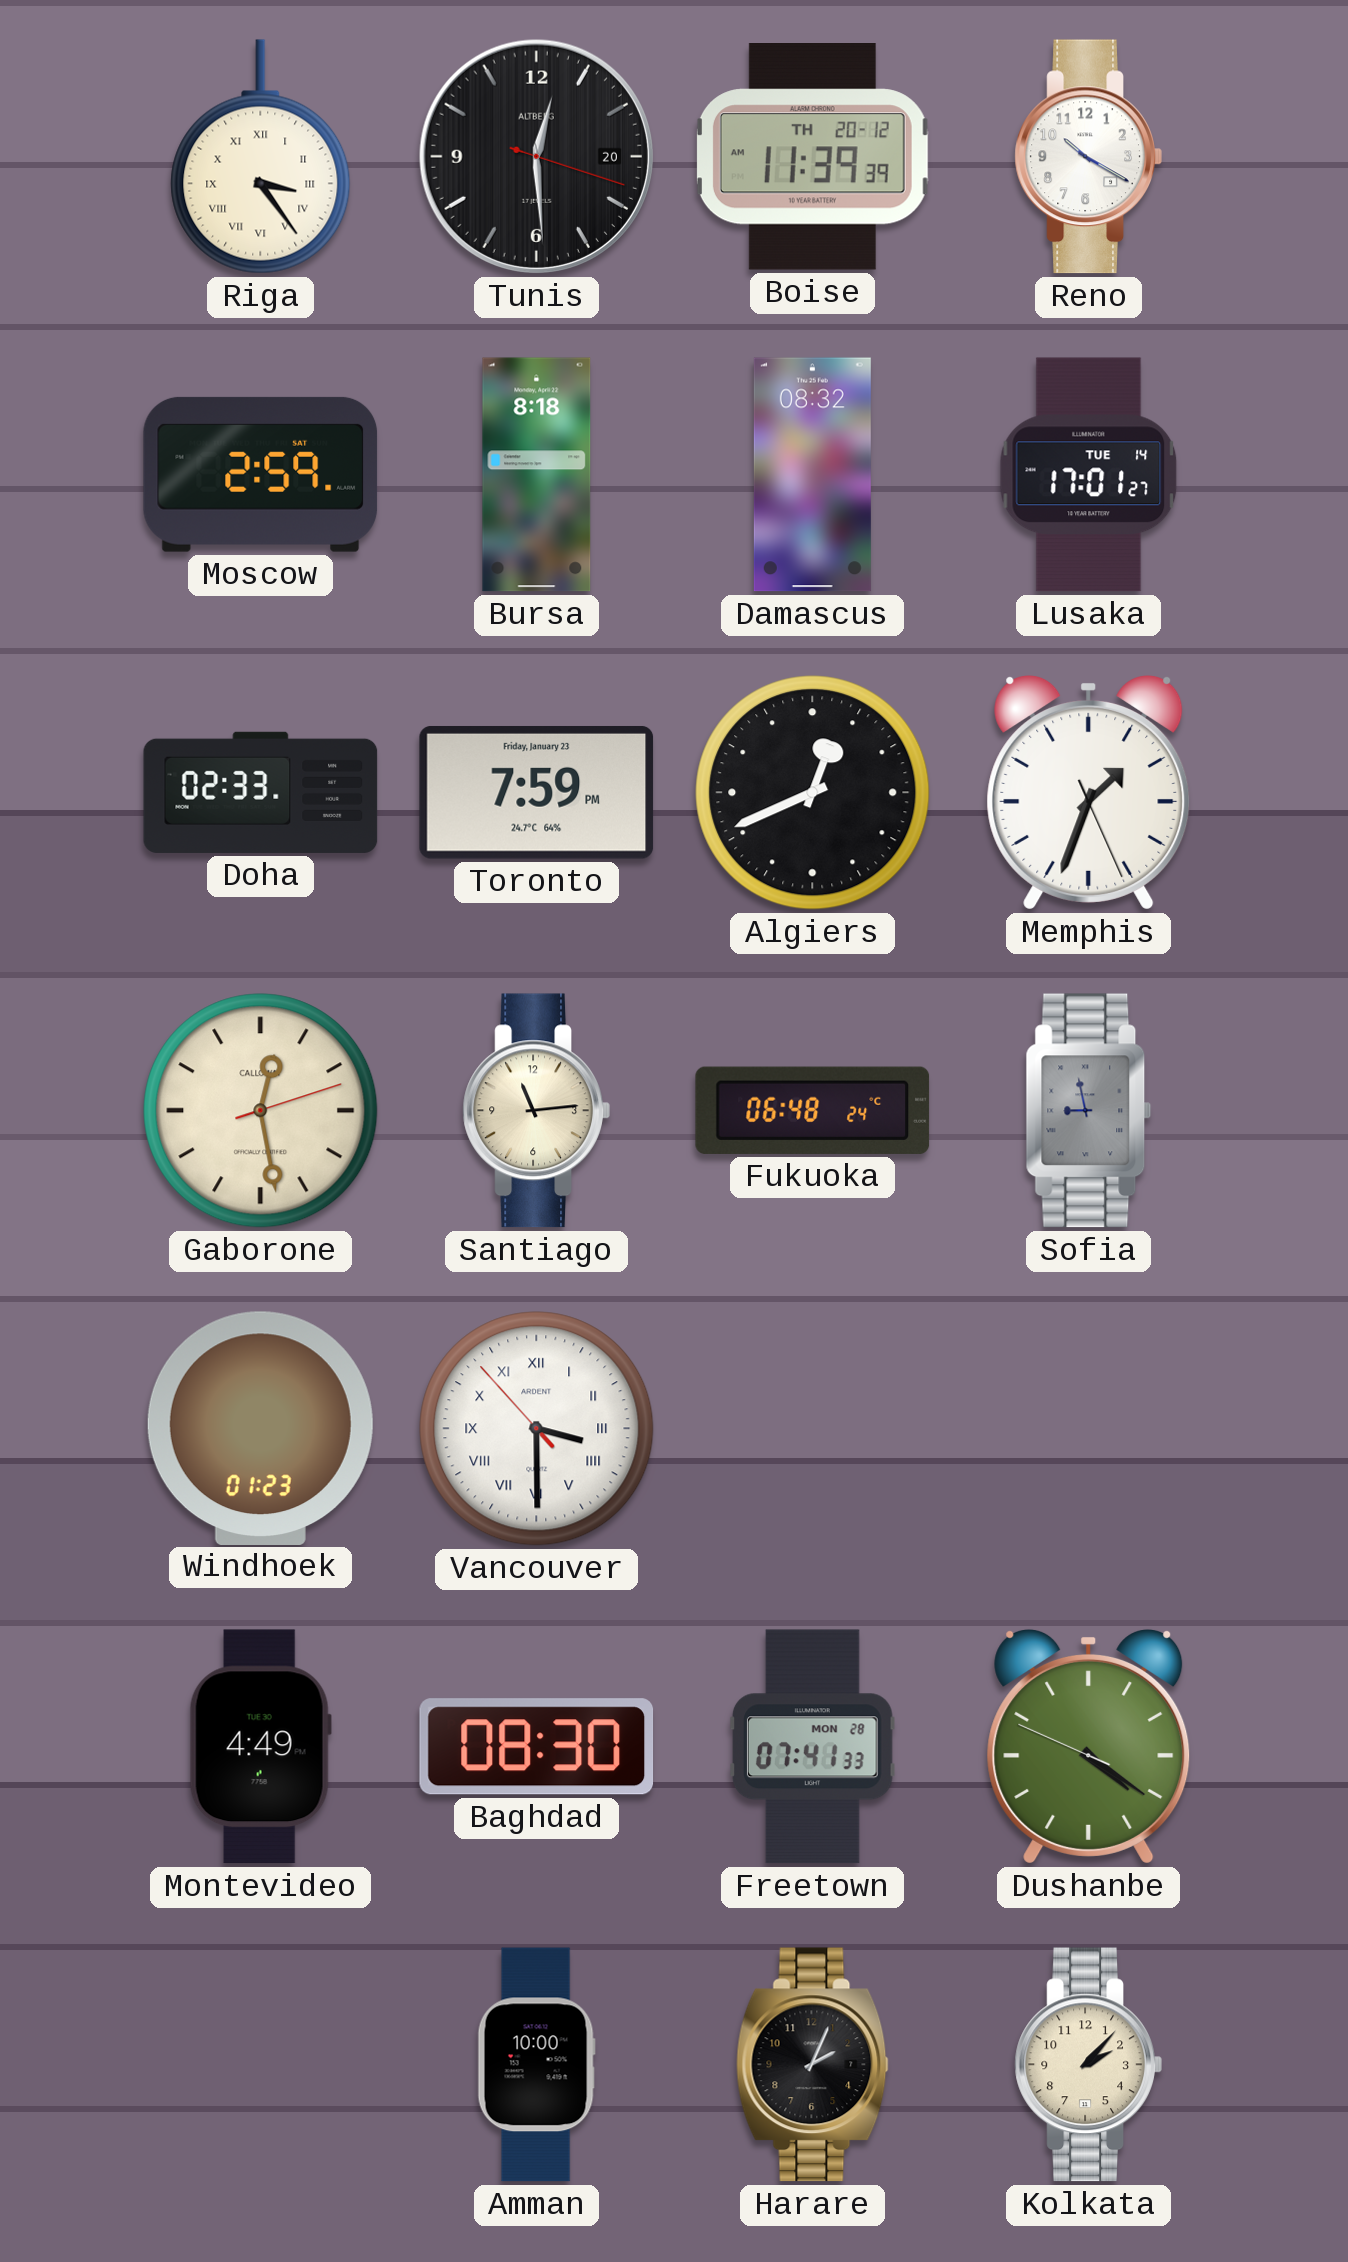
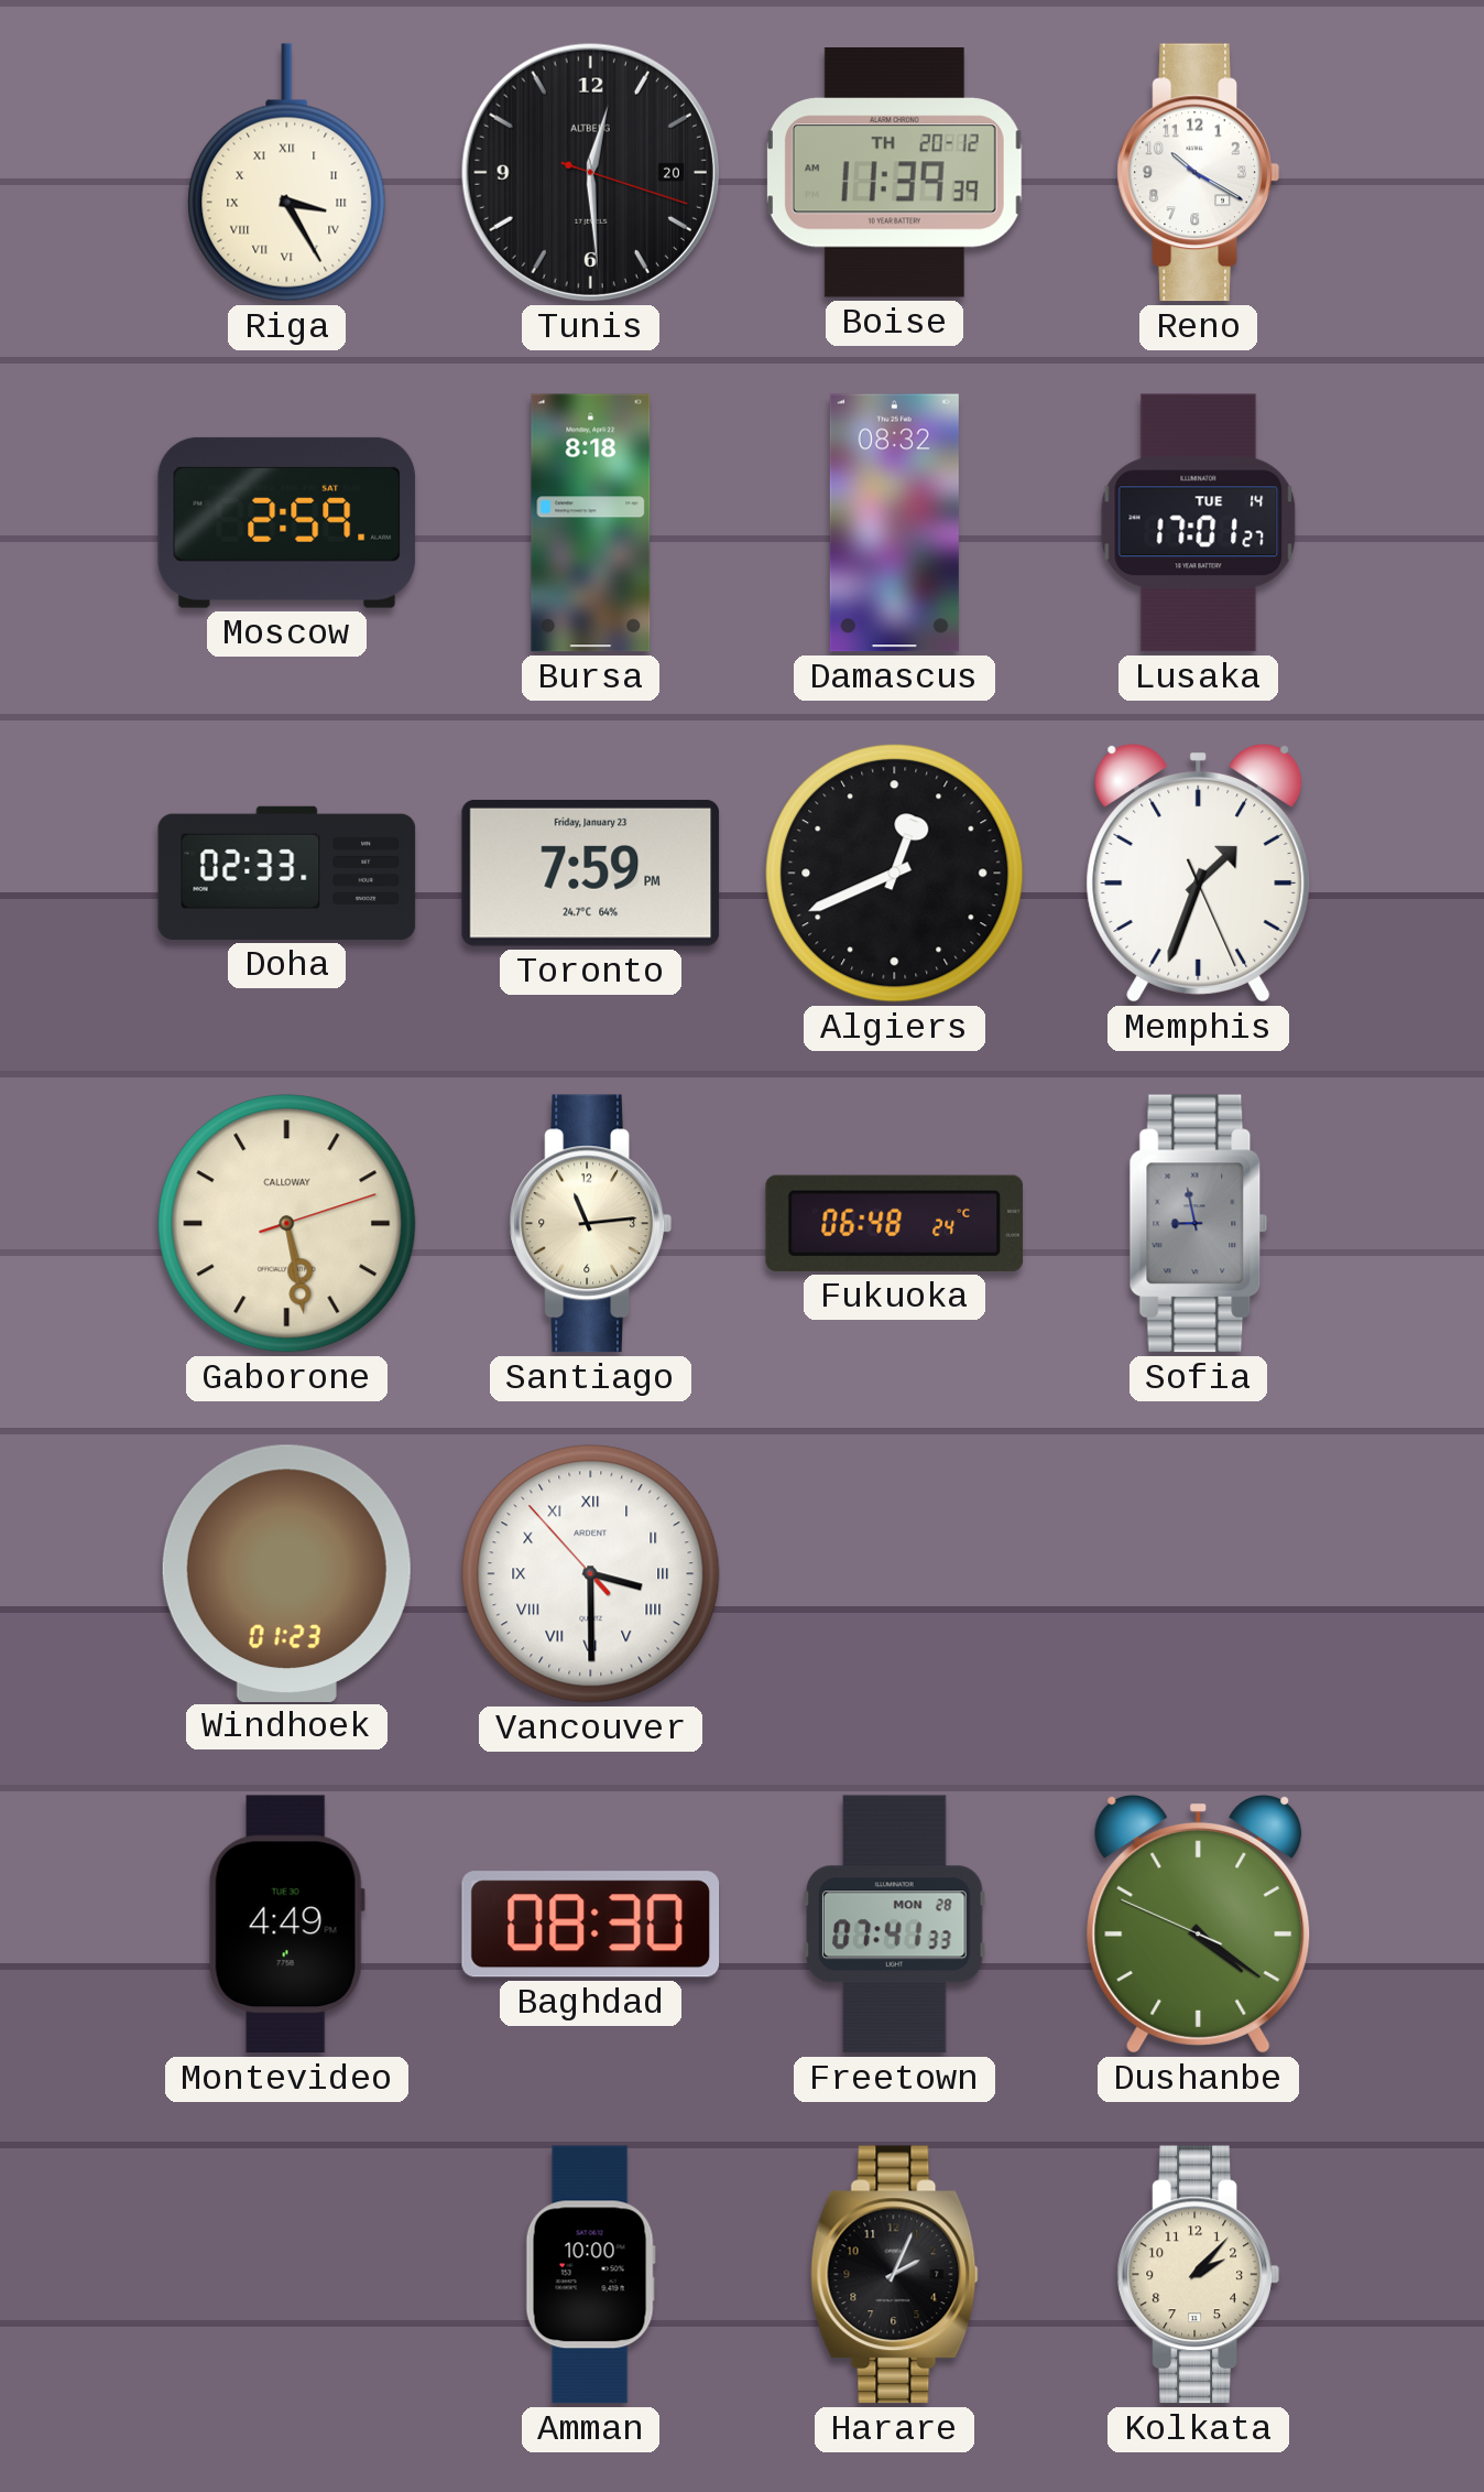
Riga: 3:24 -> 3:25 (287, 173)
Gaborone: 12:28 -> 5:28 (287, 1224)
